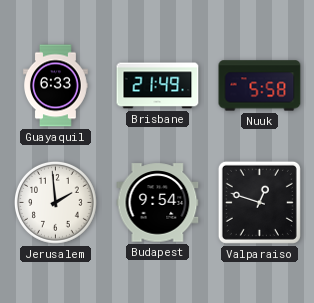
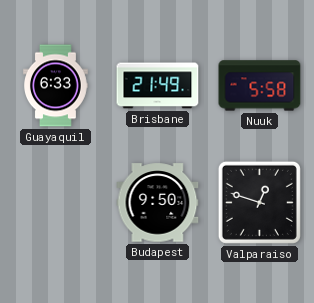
Jerusalem: 1:59 -> none (56, 203)
Budapest: 9:54 -> 9:50 (158, 203)
